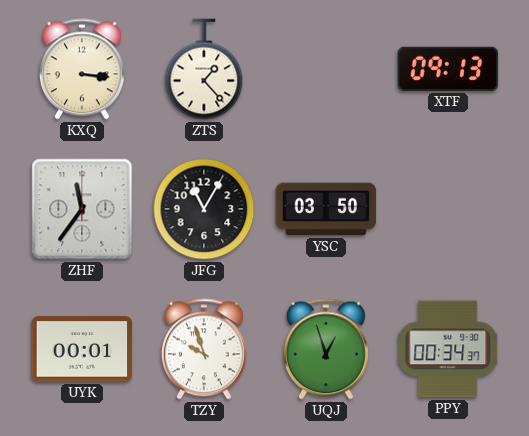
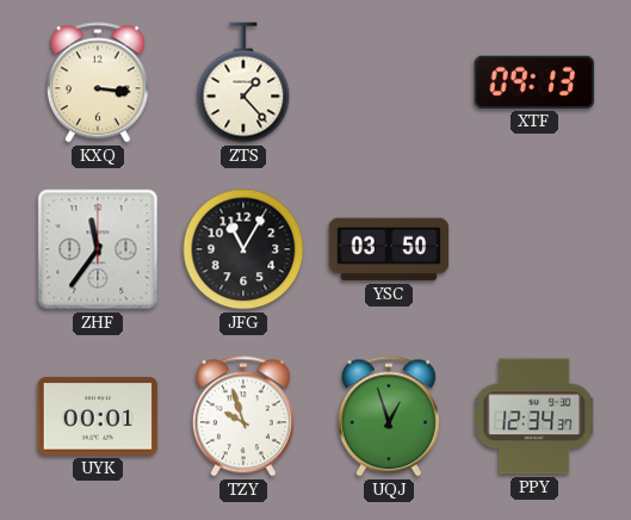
PPY: 00:34 -> 12:34 (534, 416)
